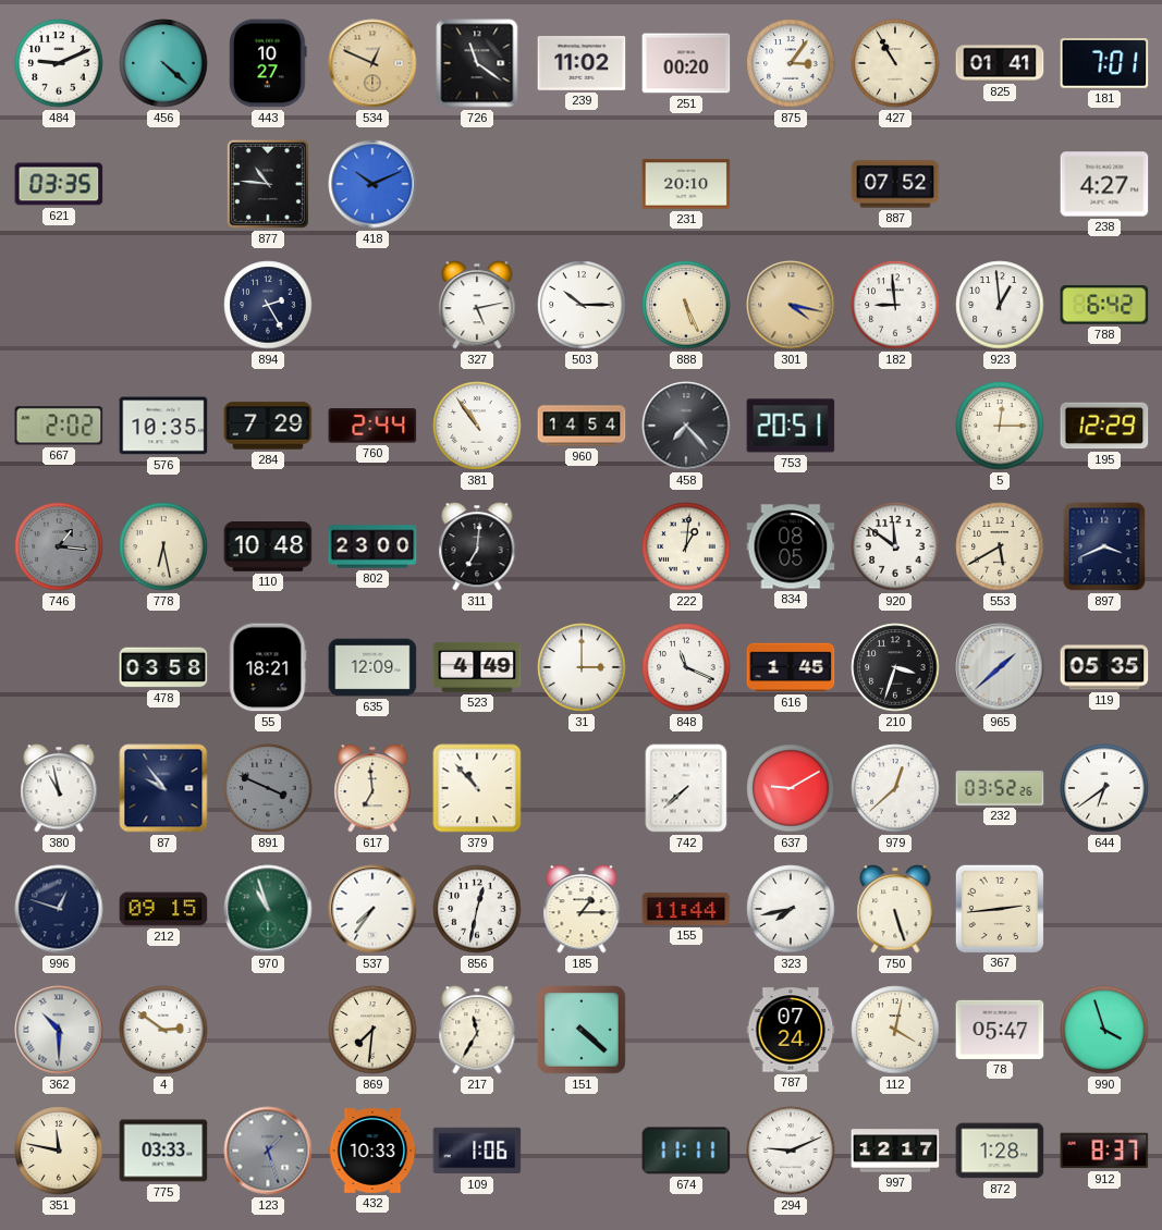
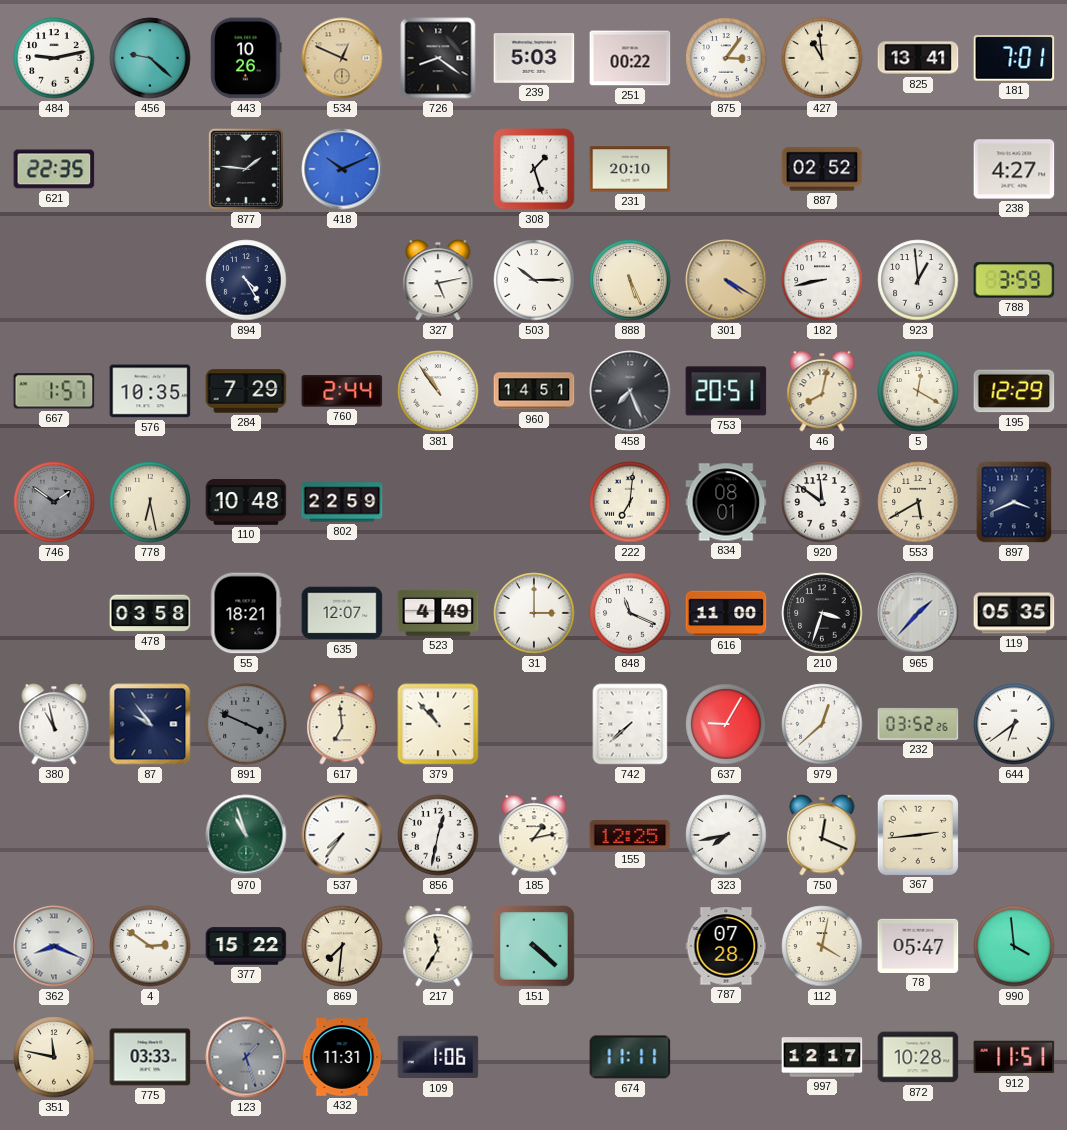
484: 9:11 -> 9:13 (54, 58)
456: 4:22 -> 9:22 (150, 58)
443: 10:27 -> 10:26 (246, 58)
726: 11:21 -> 8:21 (438, 58)
239: 11:02 -> 5:03 (534, 59)
251: 00:20 -> 00:22 (630, 58)
427: 10:55 -> 10:59 (822, 58)
825: 01:41 -> 13:41 (918, 58)
621: 03:35 -> 22:35 (54, 169)
877: 10:46 -> 1:46 (246, 169)
308: none -> 1:27 (534, 169)
887: 07:52 -> 02:52 (822, 169)
894: 2:25 -> 4:25 (246, 280)
301: 4:17 -> 4:20 (726, 280)
182: 8:59 -> 8:43 (822, 280)
788: 6:42 -> 3:59 (1014, 280)
667: 2:02 -> 1:57 (54, 391)
960: 14:54 -> 14:51 (534, 391)
458: 7:23 -> 7:26 (630, 391)
46: none -> 8:02 (822, 391)
5: 12:15 -> 12:20 (918, 391)
746: 1:16 -> 1:51 (54, 502)
802: 23:00 -> 22:59 (342, 502)
311: 7:01 -> none (477, 546)
222: 1:01 -> 7:01 (630, 502)
834: 08:05 -> 08:01 (726, 502)
635: 12:09 -> 12:07 (342, 613)
616: 1:45 -> 11:00 (726, 613)
965: 1:38 -> 1:37 (918, 613)
637: 9:10 -> 9:05 (726, 724)
996: 12:48 -> none (59, 909)
212: 09:15 -> none (163, 909)
185: 1:15 -> 1:13 (534, 835)
155: 11:44 -> 12:25 (630, 835)
750: 5:27 -> 12:19 (822, 835)
362: 10:30 -> 8:19 (54, 946)
377: none -> 15:22 (246, 946)
787: 07:24 -> 07:28 (726, 946)
990: 3:57 -> 3:59 (1014, 946)
432: 10:33 -> 11:31 (342, 1058)
294: 9:11 -> none (791, 1151)
872: 1:28 -> 10:28 (918, 1057)
912: 8:37 -> 11:51 (1014, 1057)
